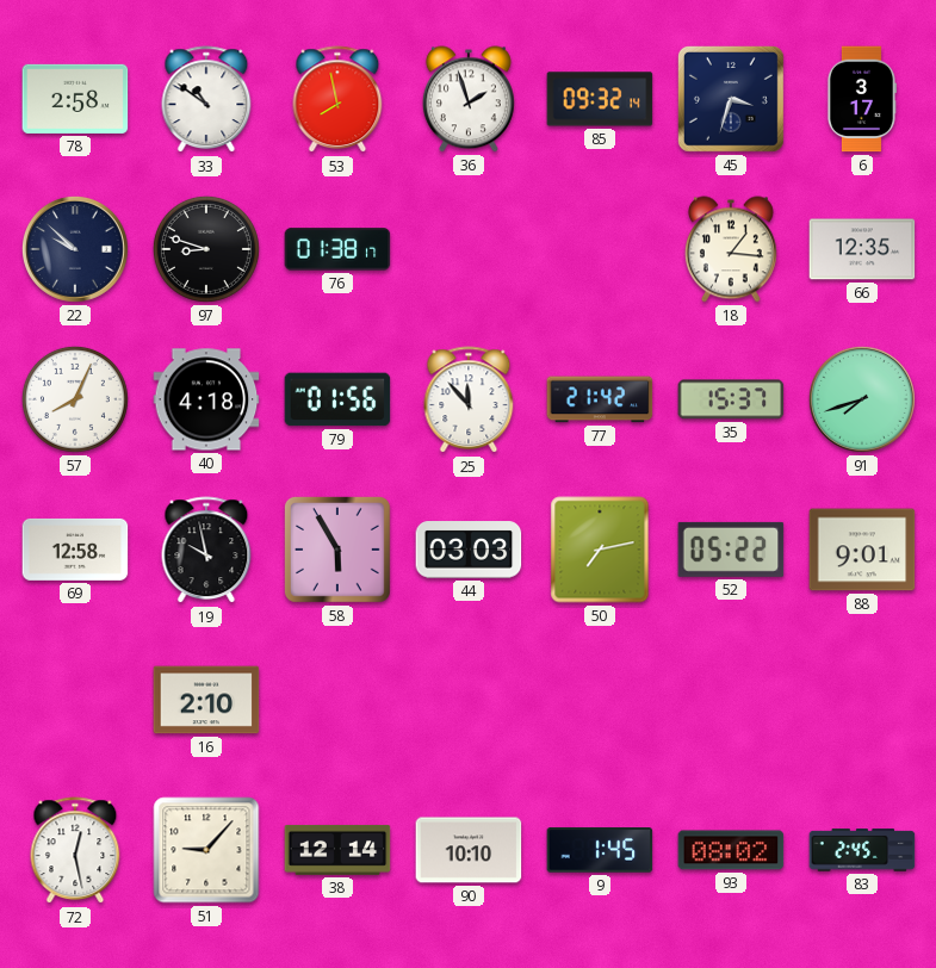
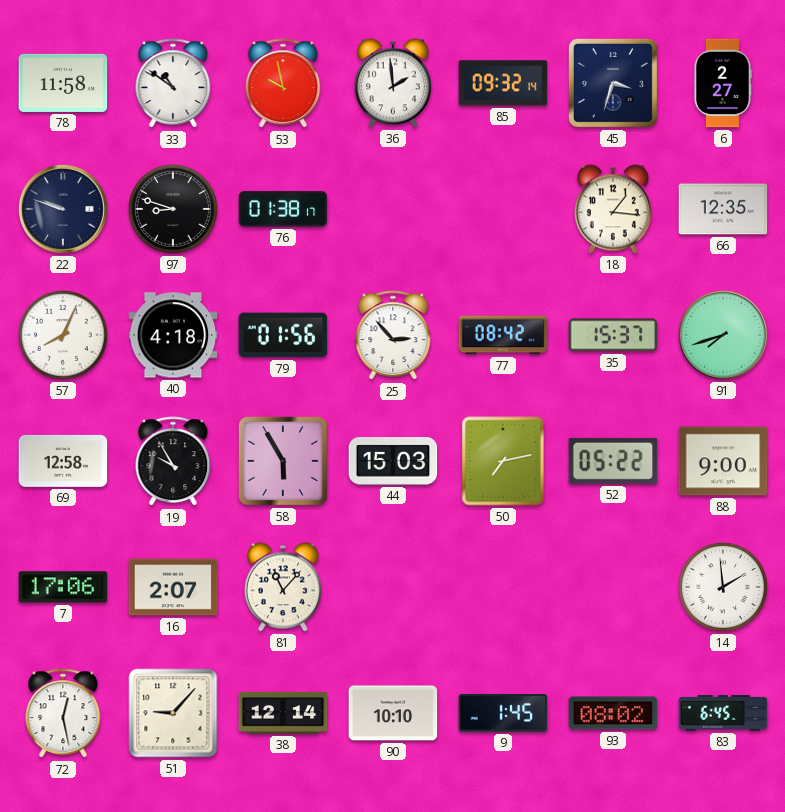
78: 2:58 -> 11:58 (63, 83)
53: 7:58 -> 9:58 (283, 84)
36: 1:57 -> 1:59 (393, 83)
6: 3:17 -> 2:27 (722, 83)
22: 9:52 -> 9:48 (63, 209)
25: 11:53 -> 2:53 (393, 336)
77: 21:42 -> 08:42 (503, 335)
19: 9:58 -> 9:55 (173, 462)
44: 03:03 -> 15:03 (393, 461)
88: 9:01 -> 9:00 (723, 461)
7: none -> 17:06 (63, 587)
16: 2:10 -> 2:07 (173, 587)
81: none -> 11:07 (283, 587)
14: none -> 1:59 (723, 587)
83: 2:45 -> 6:45 (723, 713)
